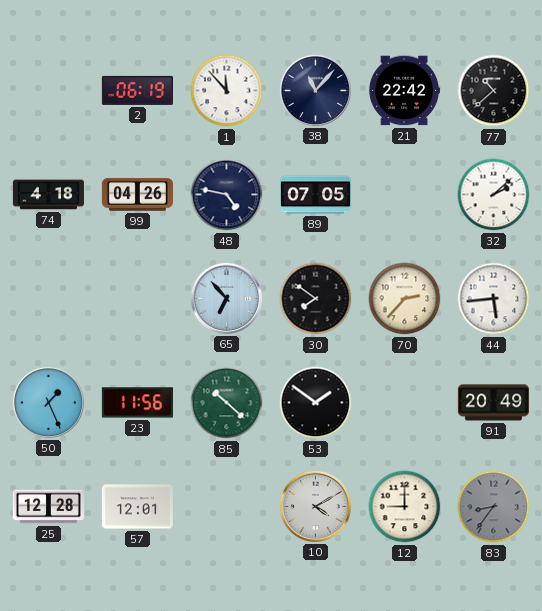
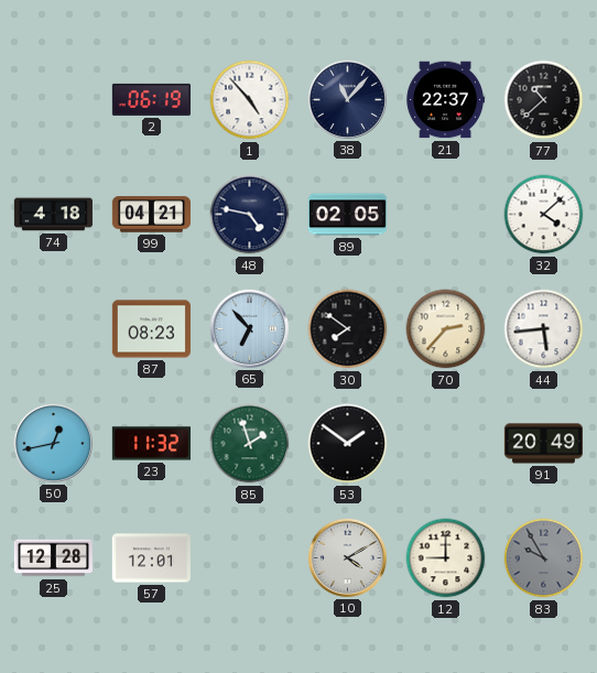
1: 11:53 -> 4:53 (250, 100)
21: 22:42 -> 22:37 (445, 100)
99: 04:26 -> 04:21 (151, 215)
89: 07:05 -> 02:05 (347, 215)
32: 2:08 -> 4:08 (544, 215)
87: none -> 08:23 (151, 329)
50: 1:26 -> 12:43 (53, 443)
23: 11:56 -> 11:32 (151, 444)
85: 10:22 -> 1:57 (250, 444)
83: 8:36 -> 9:55 (544, 558)
